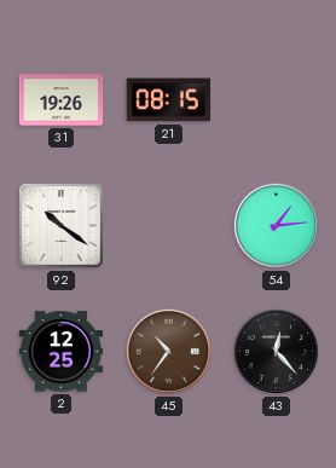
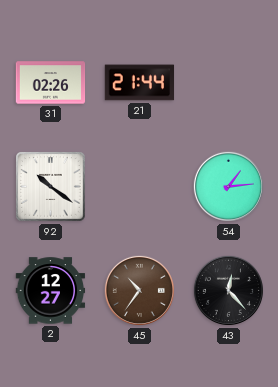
31: 19:26 -> 02:26 (51, 83)
21: 08:15 -> 21:44 (140, 83)
2: 12:25 -> 12:27 (51, 291)
